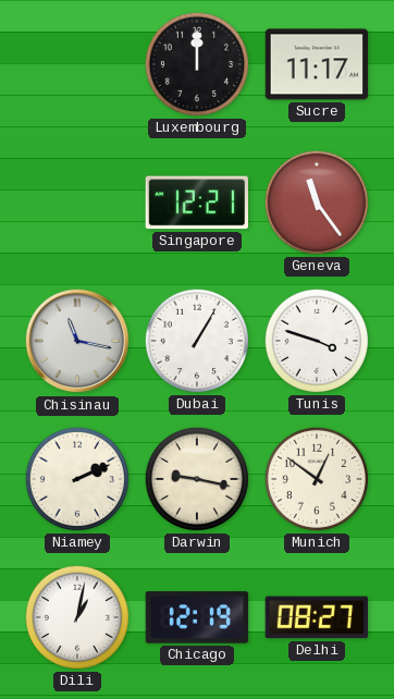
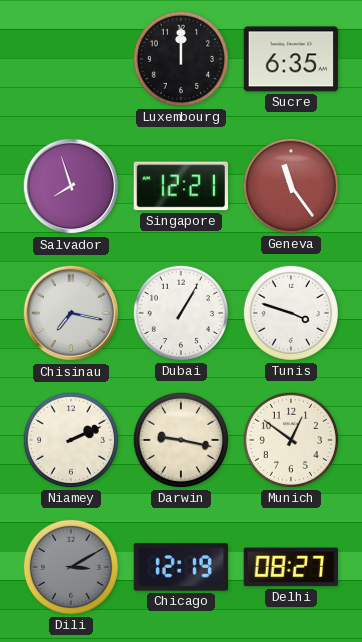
Sucre: 11:17 -> 6:35 (291, 59)
Salvador: none -> 7:57 (71, 186)
Chisinau: 11:17 -> 7:17 (71, 313)
Dili: 1:02 -> 3:10 (71, 567)
Dili dial: white -> grey (71, 567)
